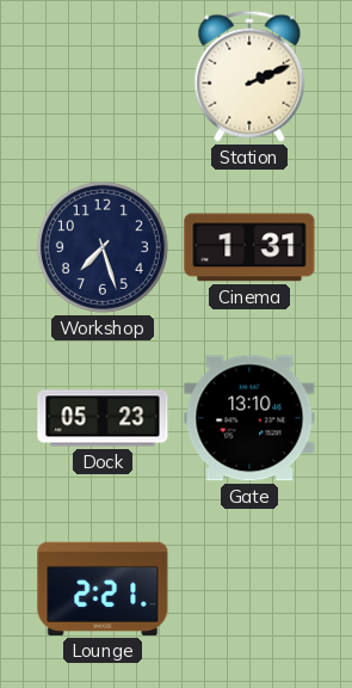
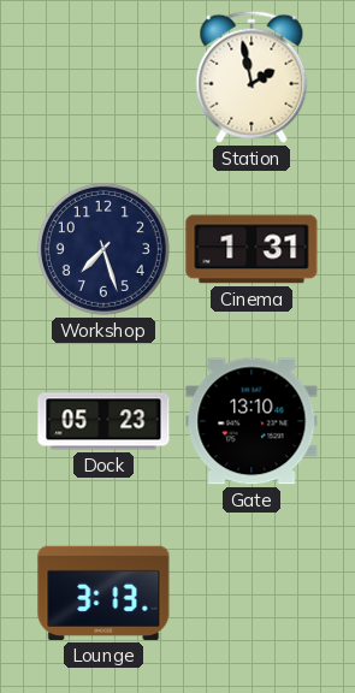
Station: 2:11 -> 1:58 (252, 77)
Lounge: 2:21 -> 3:13 (103, 593)
